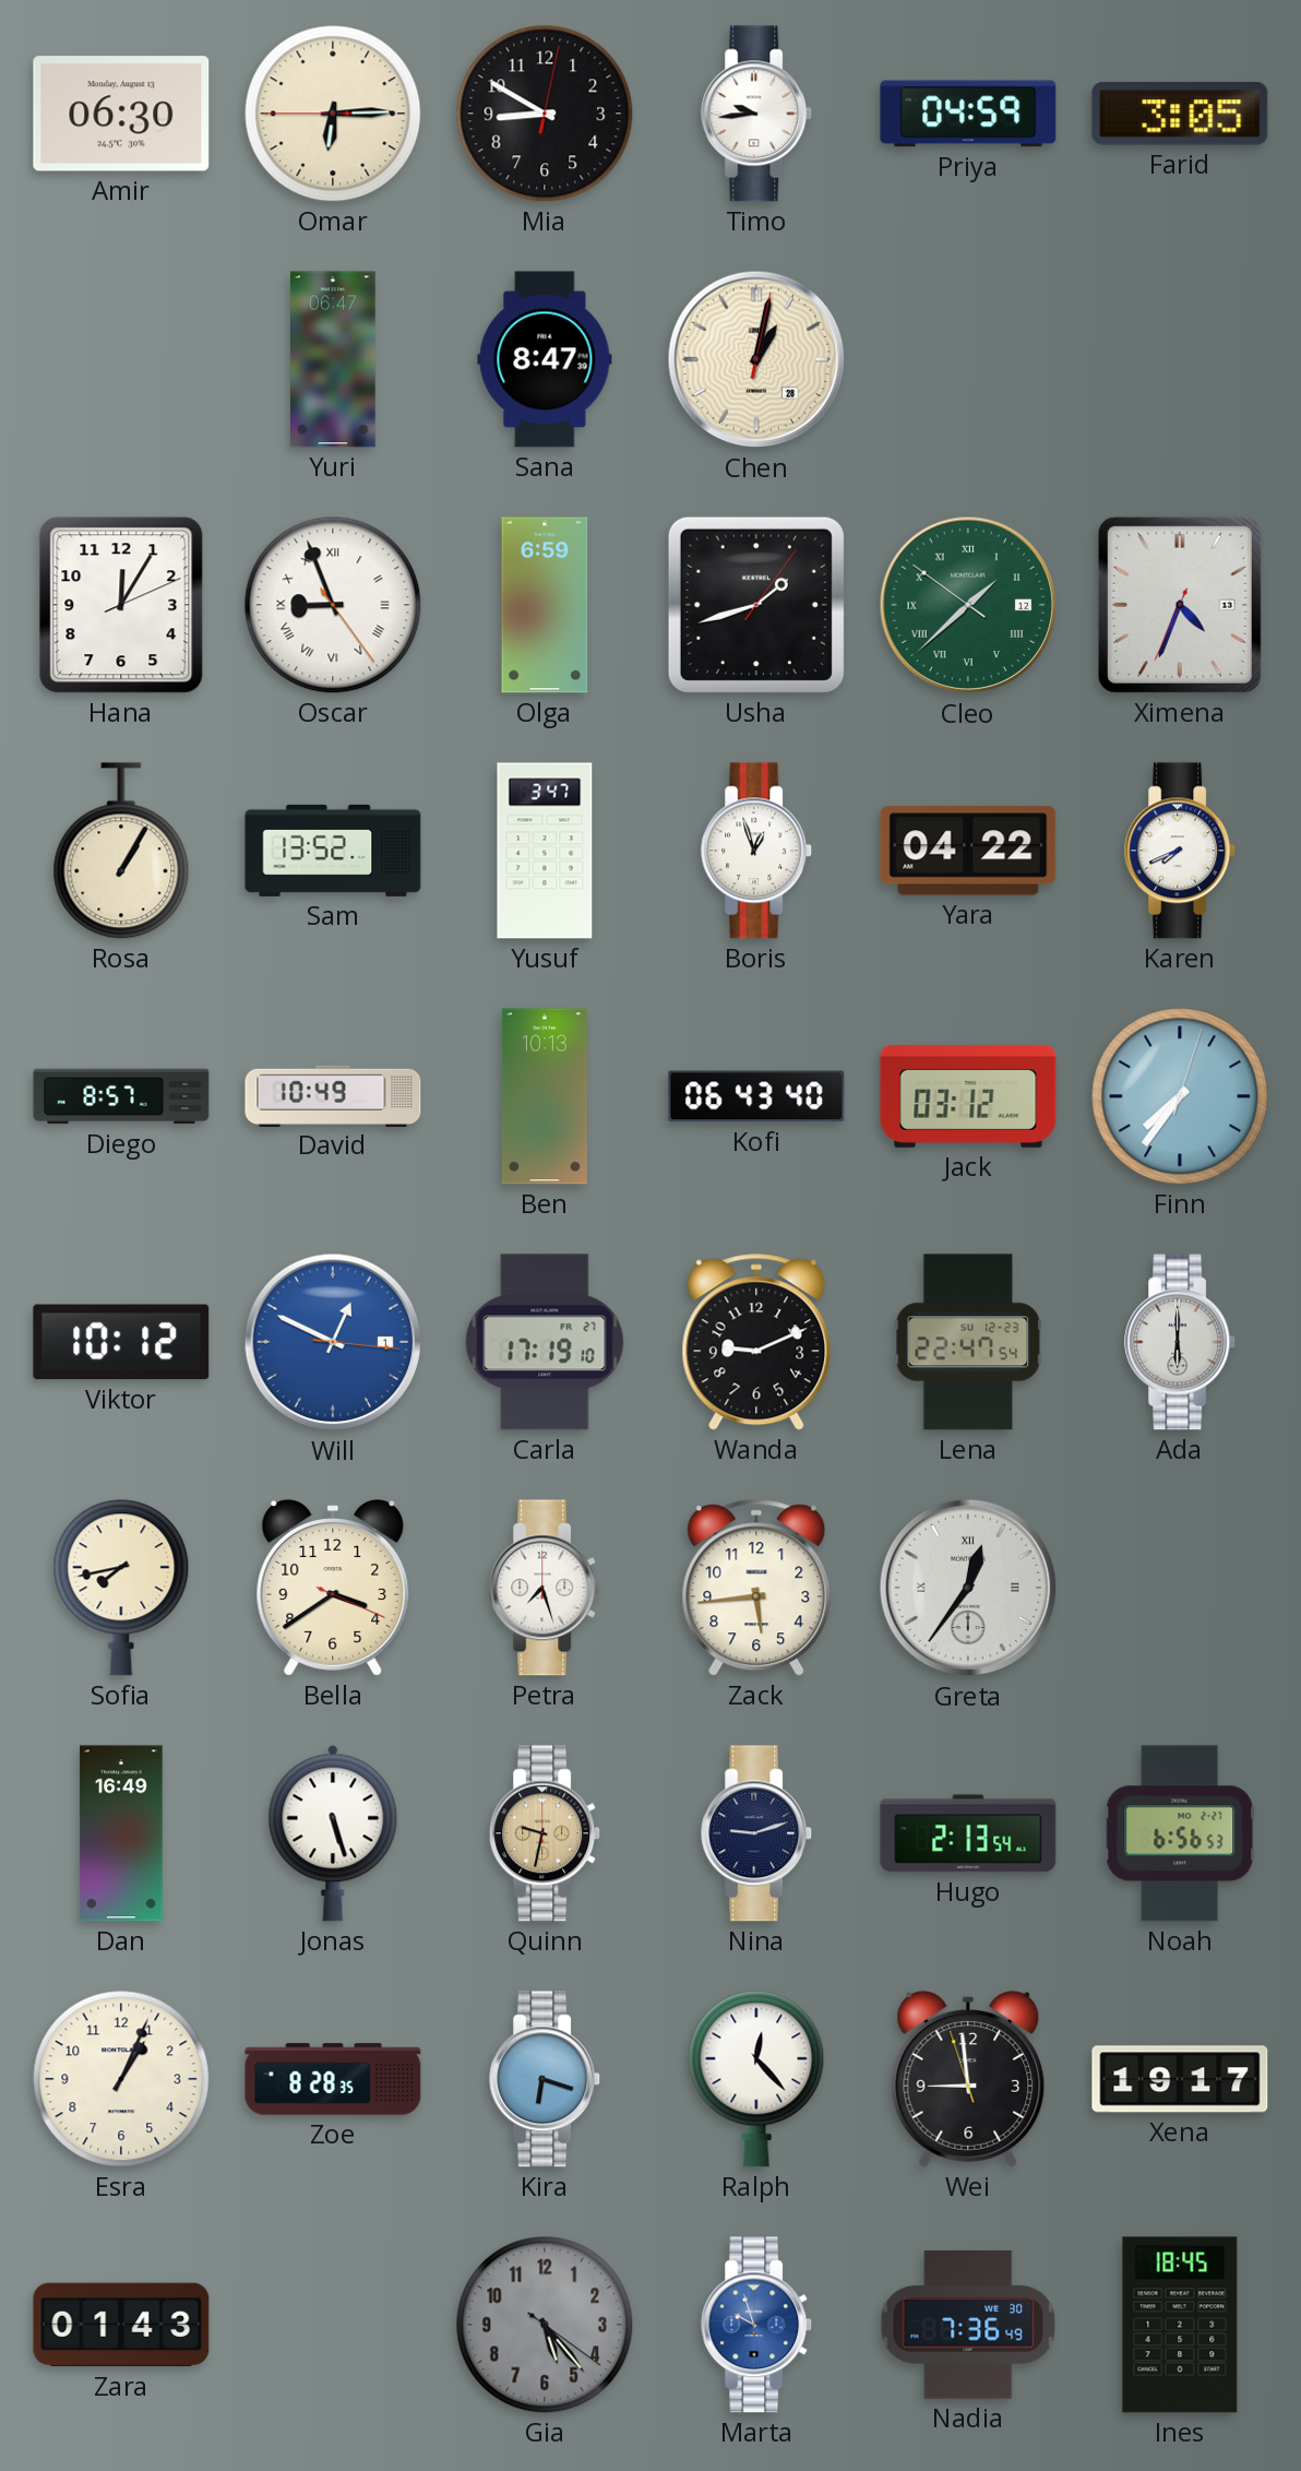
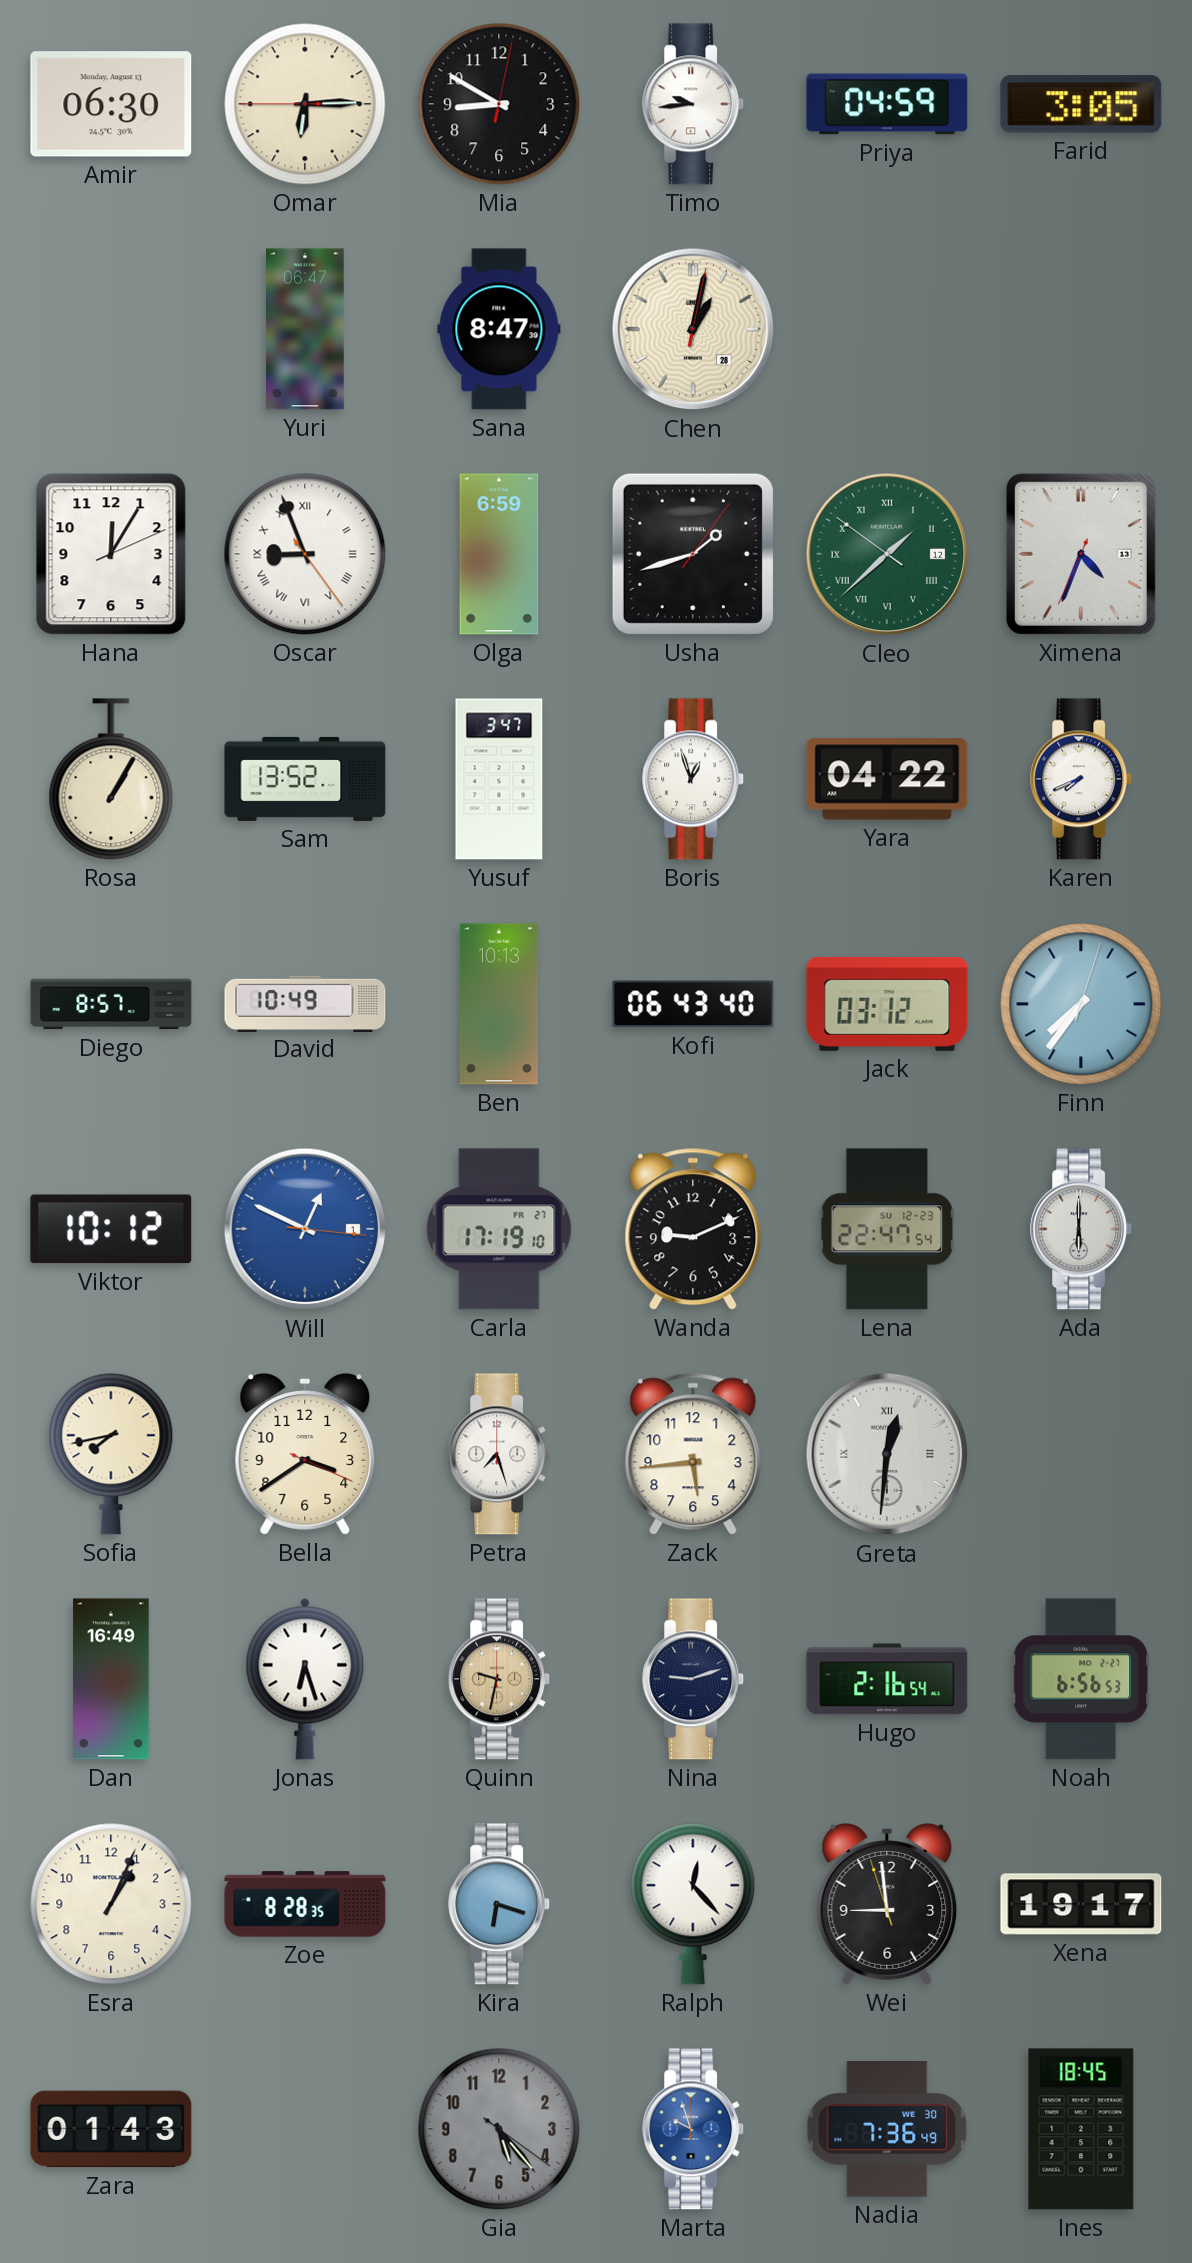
Greta: 12:36 -> 12:31 (887, 1454)
Jonas: 5:27 -> 6:27 (305, 1679)
Hugo: 2:13 -> 2:16 (887, 1679)
